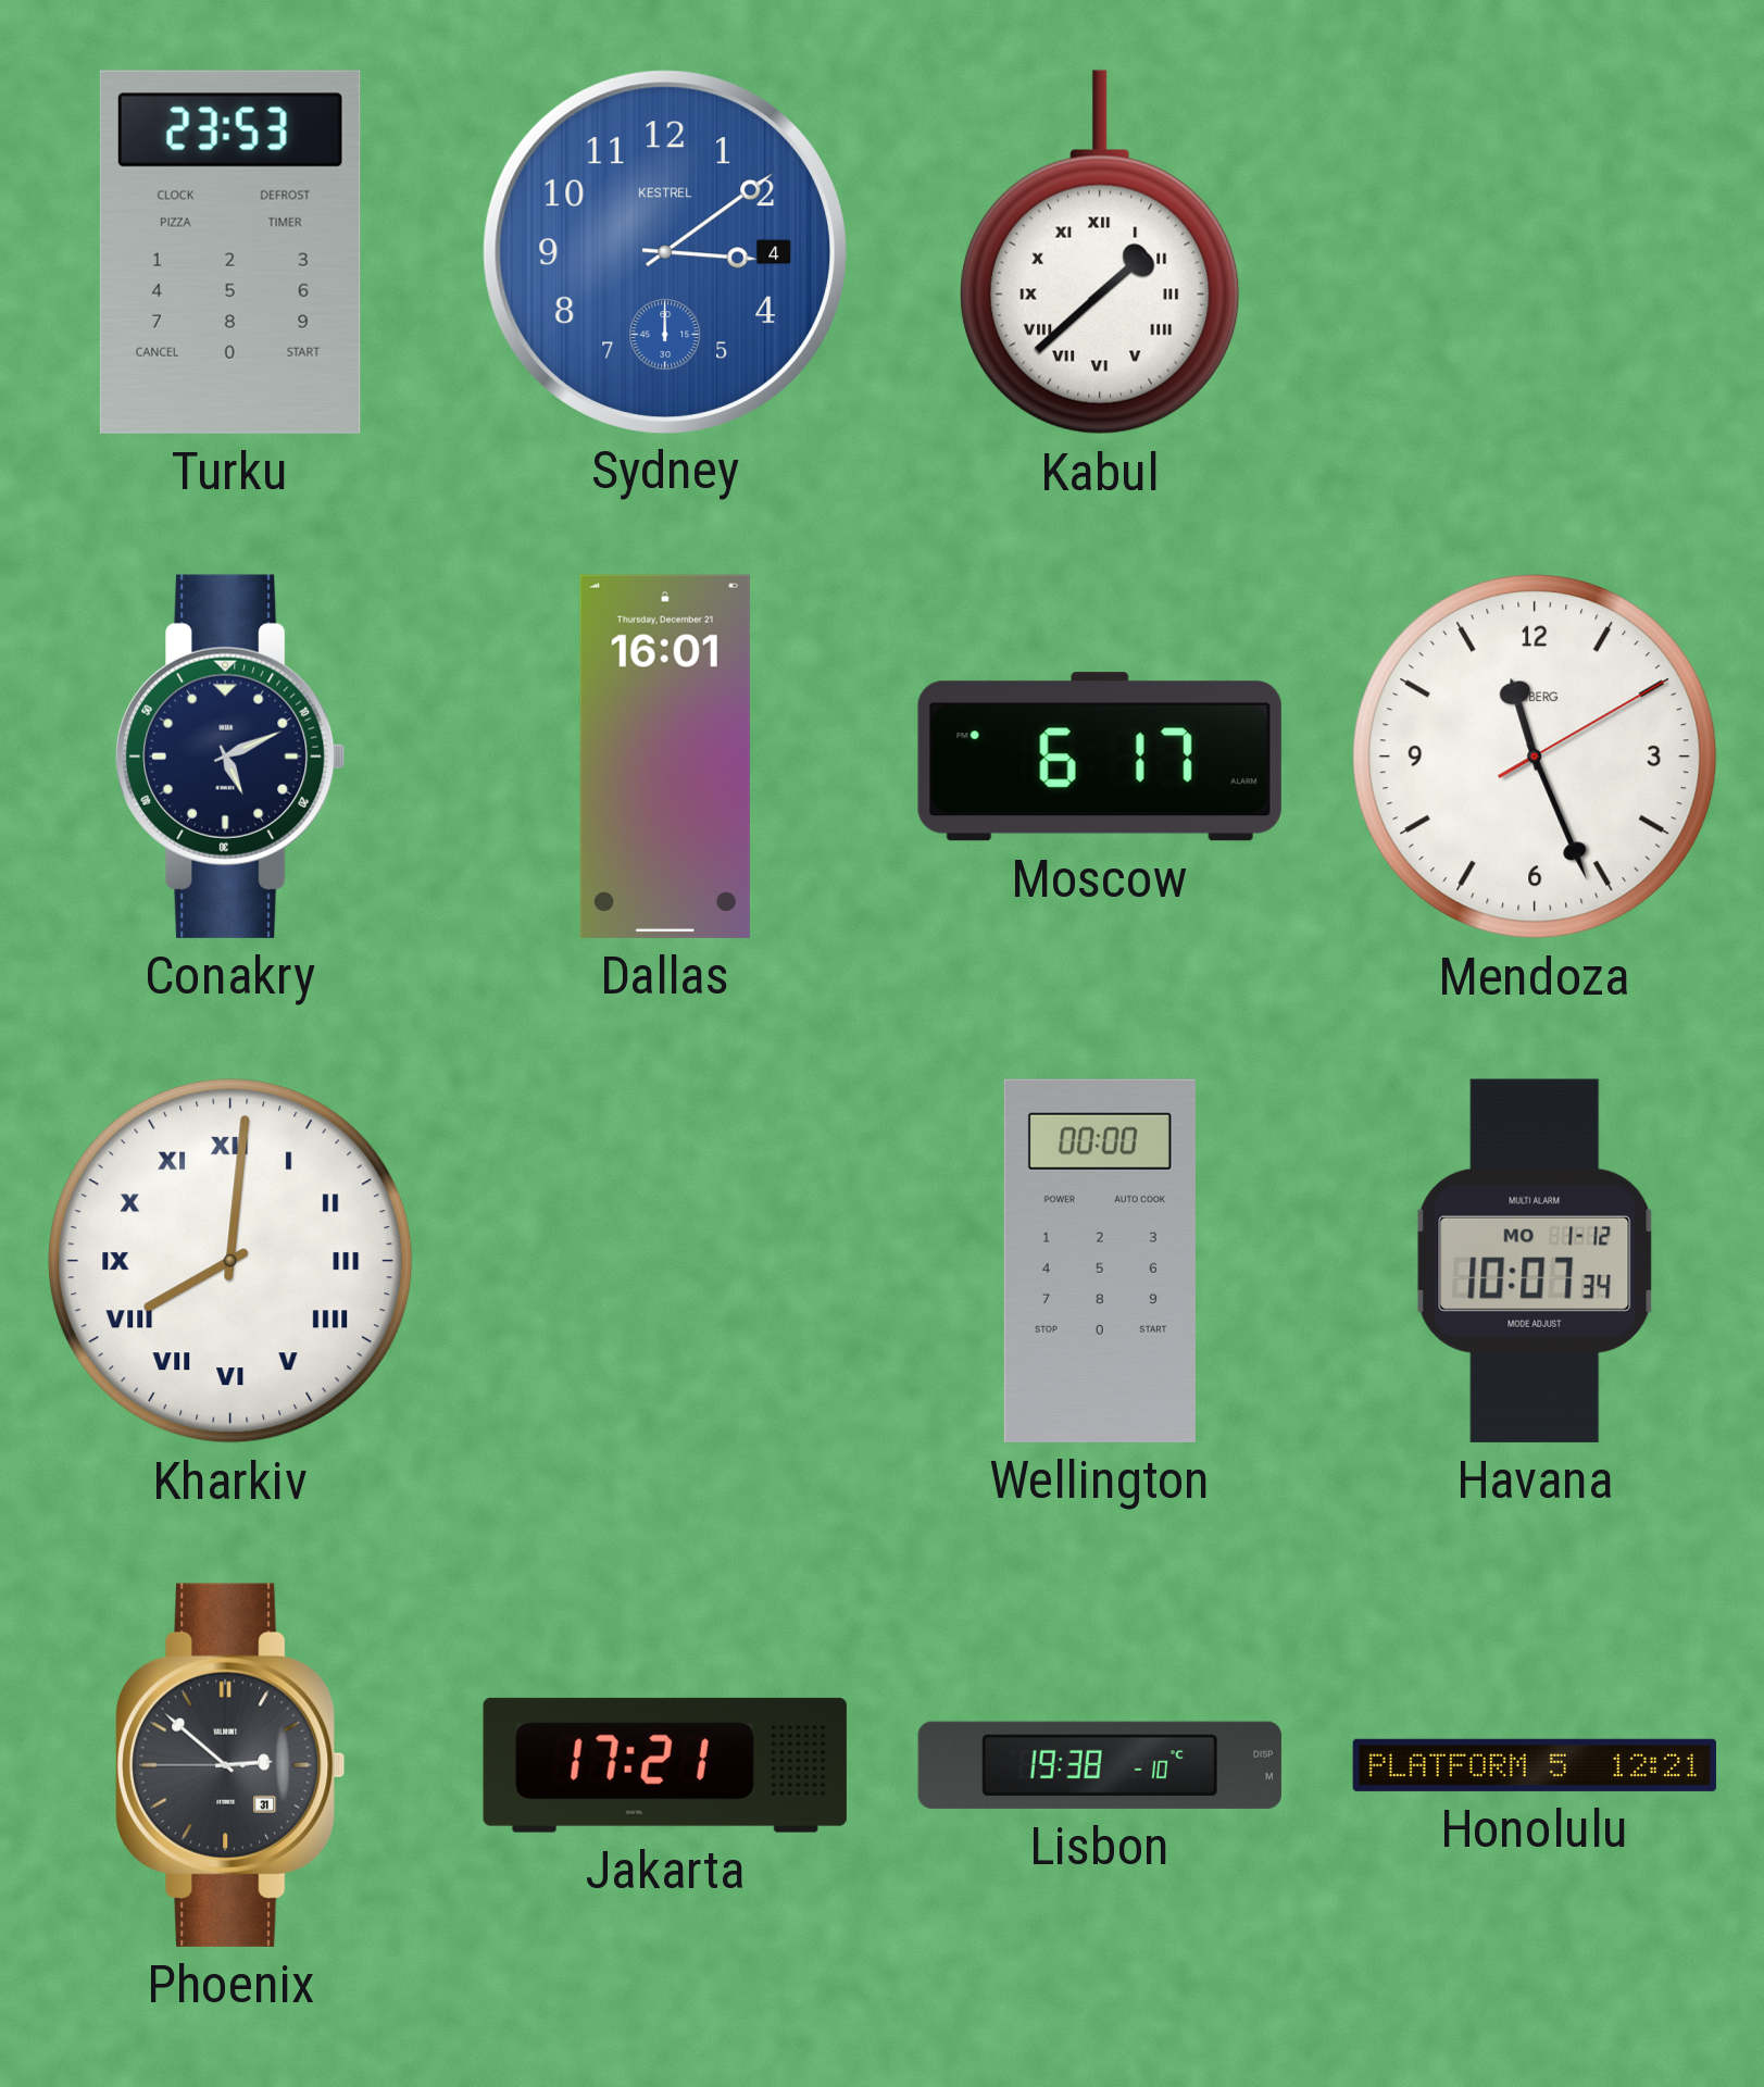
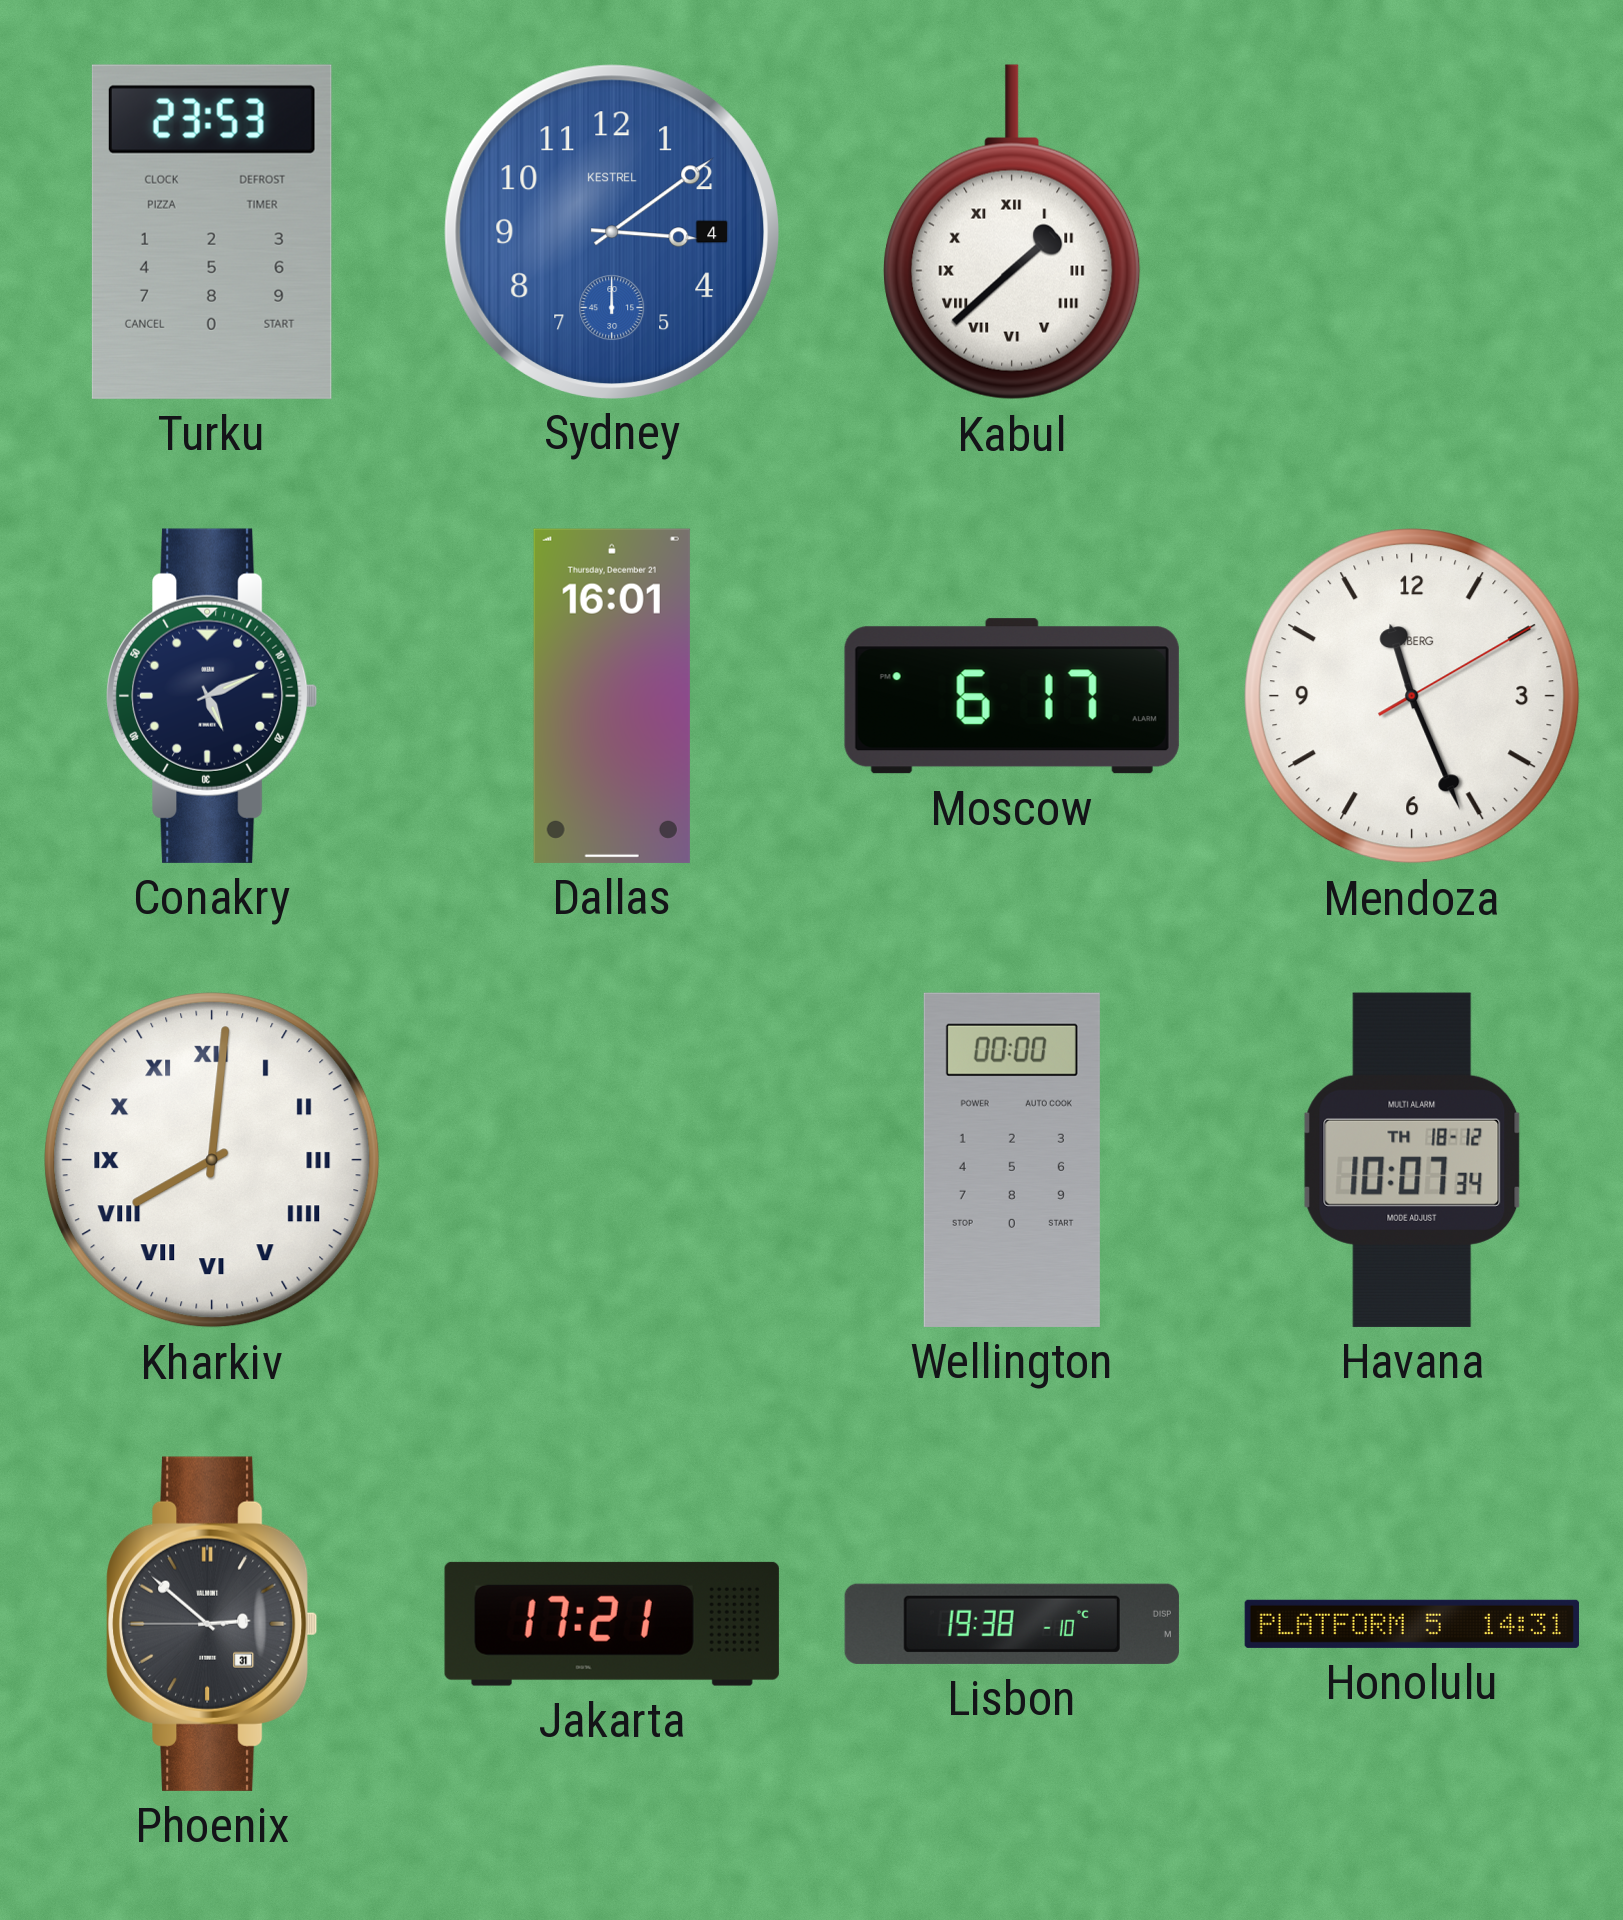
Havana date: MO 1-12 -> TH 18-12 (1412, 1160)
Honolulu: 12:21 -> 14:31 (1412, 1624)
